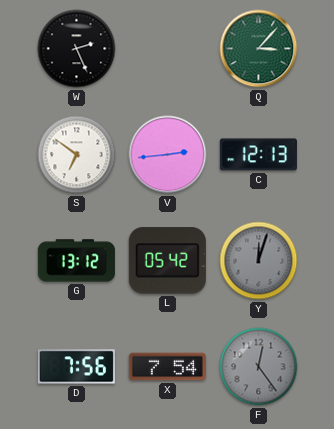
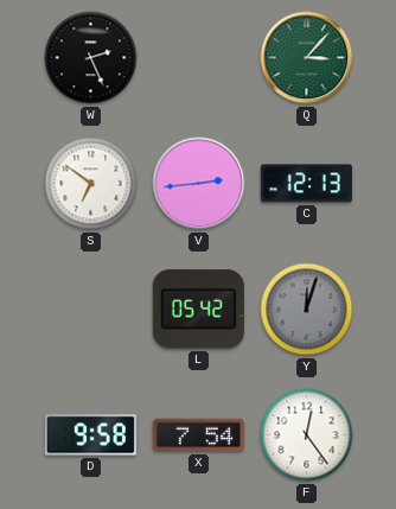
G: 13:12 -> none (76, 261)
D: 7:56 -> 9:58 (90, 435)
F dial: grey -> white (307, 435)
